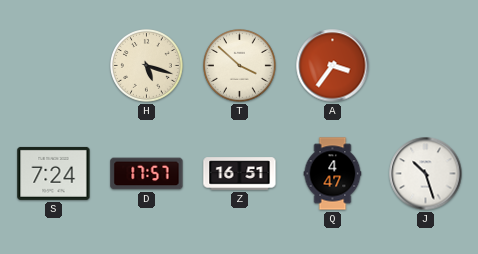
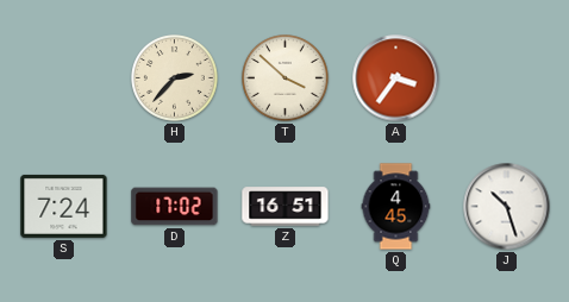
H: 5:18 -> 2:37 (175, 78)
D: 17:57 -> 17:02 (175, 207)
Q: 4:47 -> 4:45 (396, 207)
